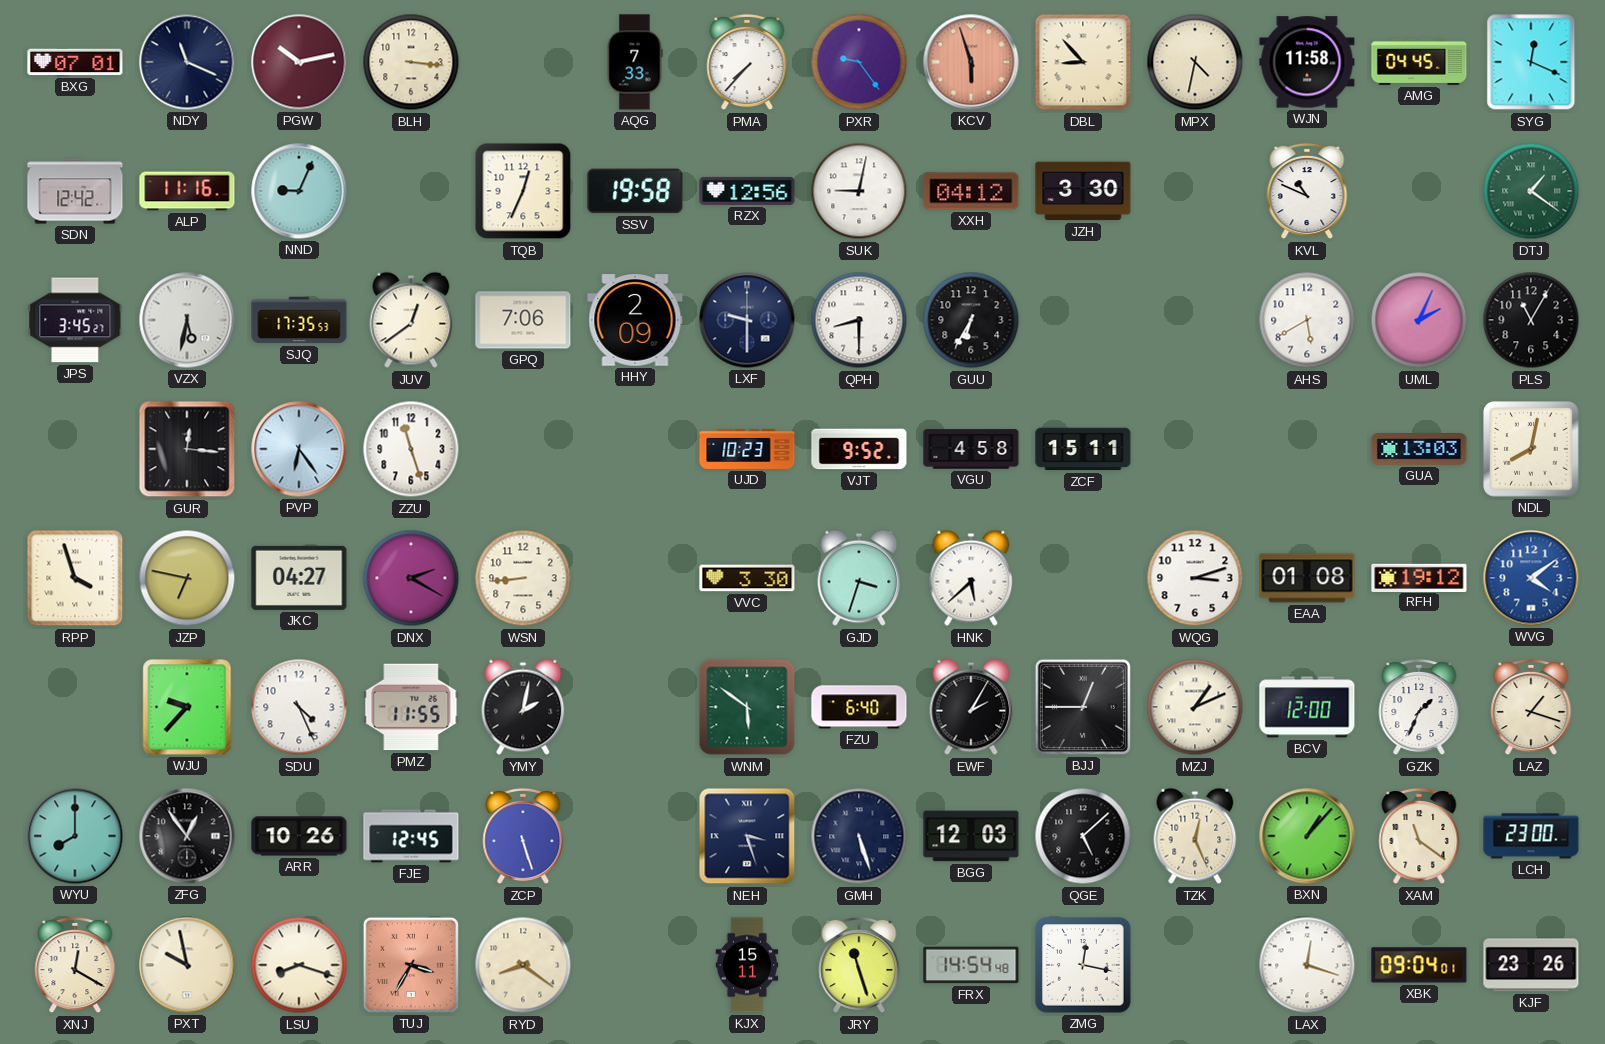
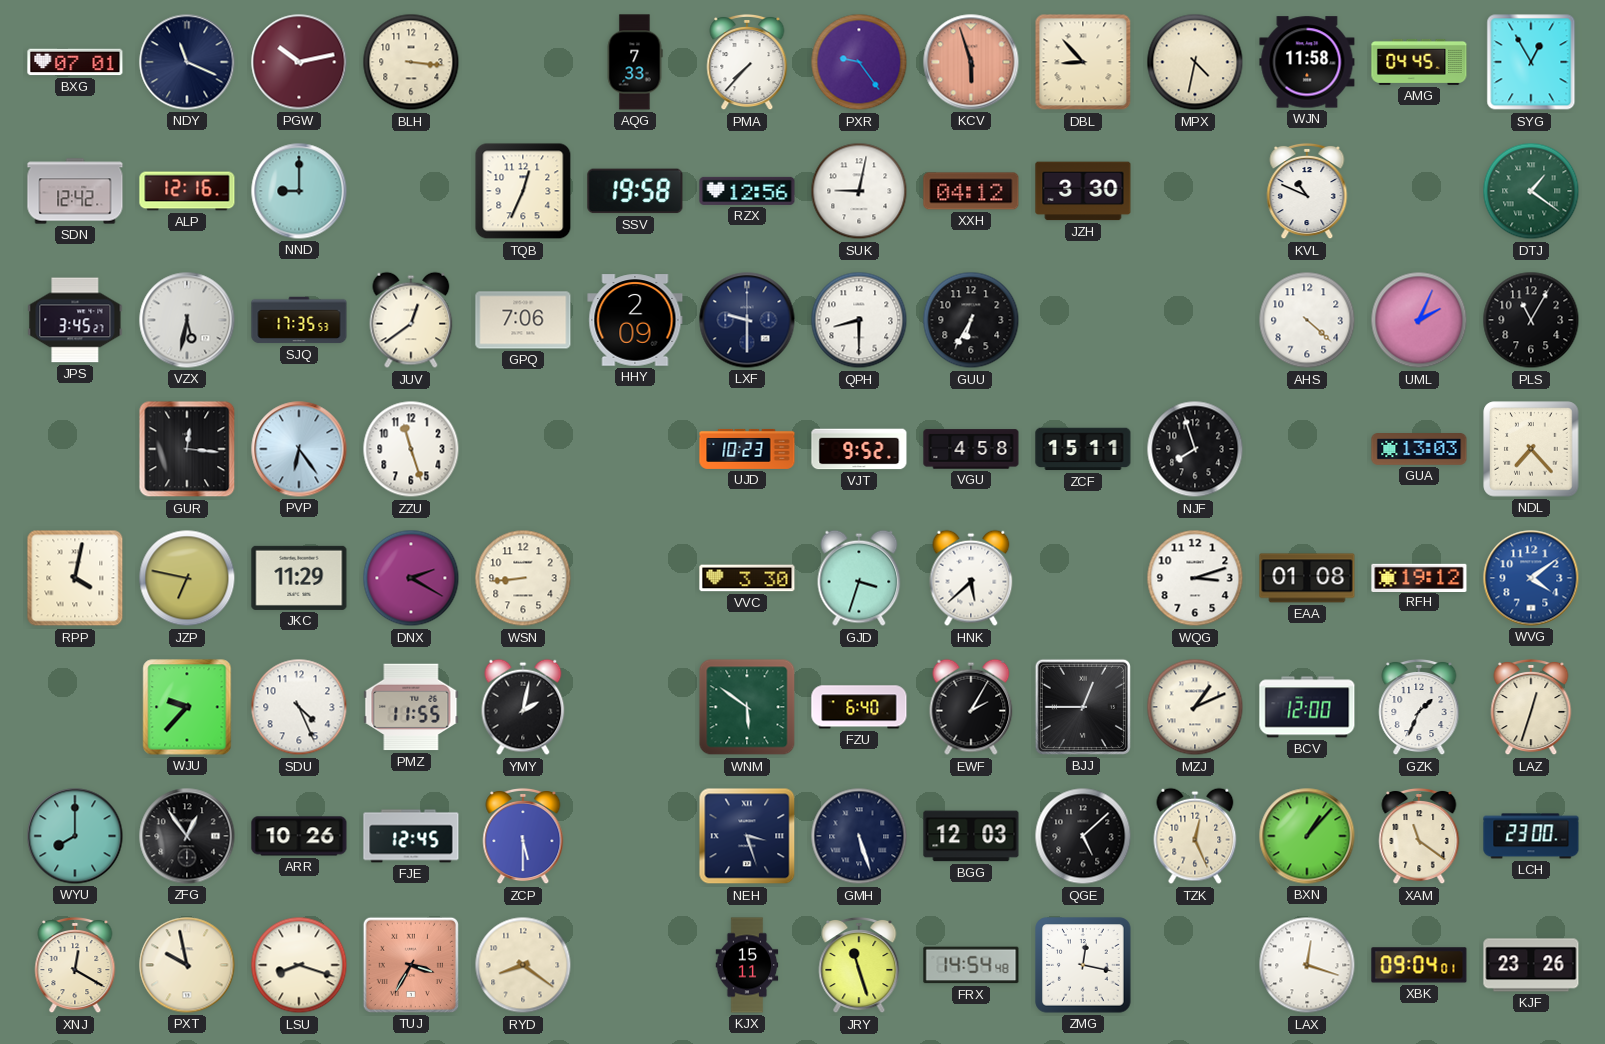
SYG: 12:19 -> 12:55 (1531, 62)
ALP: 11:16 -> 12:16 (187, 191)
NND: 9:04 -> 9:00 (299, 191)
AHS: 5:40 -> 4:22 (1307, 320)
NJF: none -> 7:57 (1195, 449)
NDL: 8:02 -> 7:23 (1531, 449)
RPP: 3:57 -> 4:02 (75, 578)
JKC: 04:27 -> 11:29 (299, 578)
LAZ: 1:18 -> 12:33 (1531, 707)
ZCP: 5:27 -> 5:30 (523, 836)
